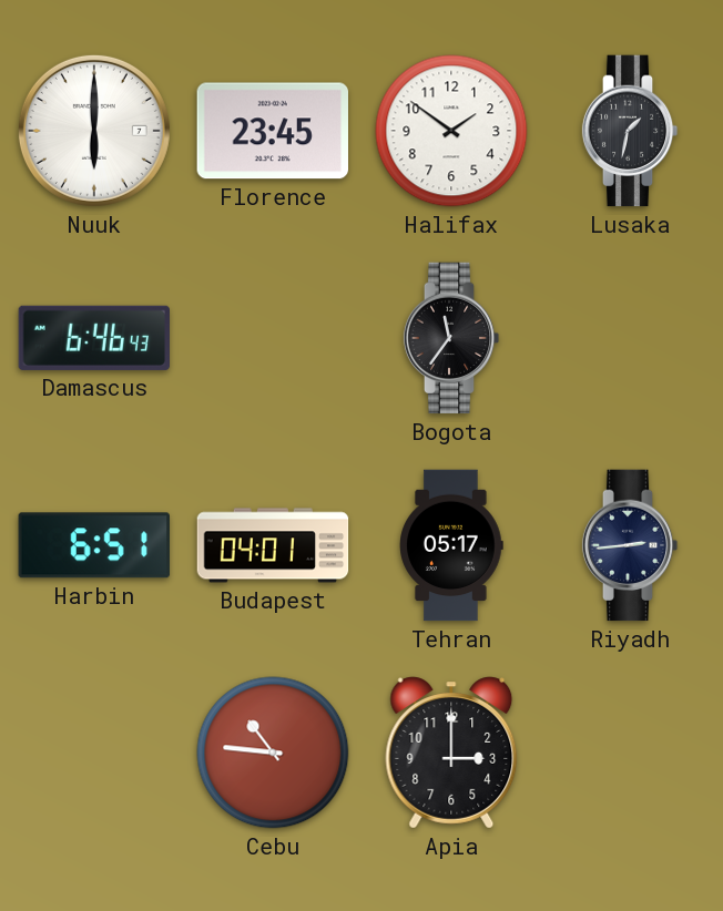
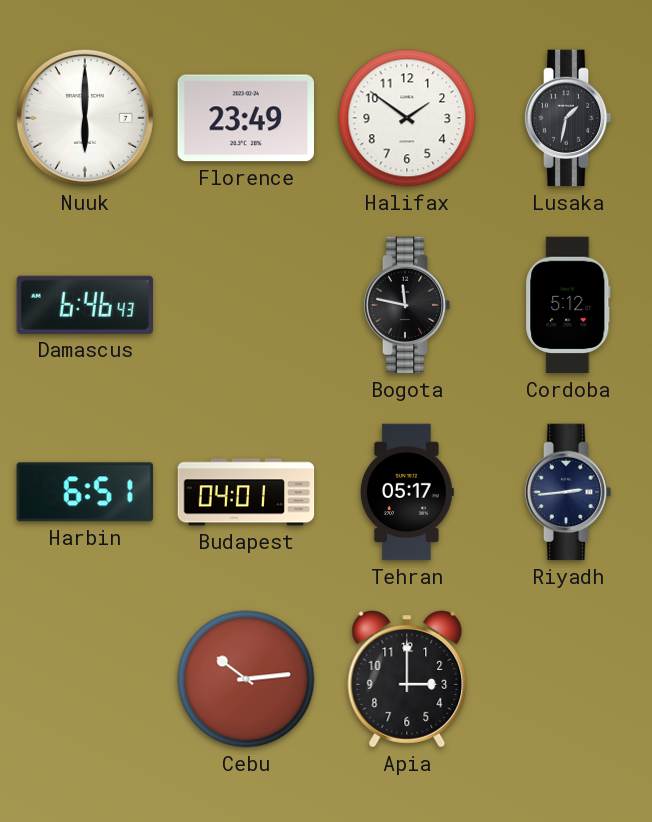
Florence: 23:45 -> 23:49 (245, 118)
Bogota: 11:36 -> 11:47 (407, 305)
Cordoba: none -> 5:12 (568, 305)
Cebu: 10:46 -> 10:14 (246, 679)
